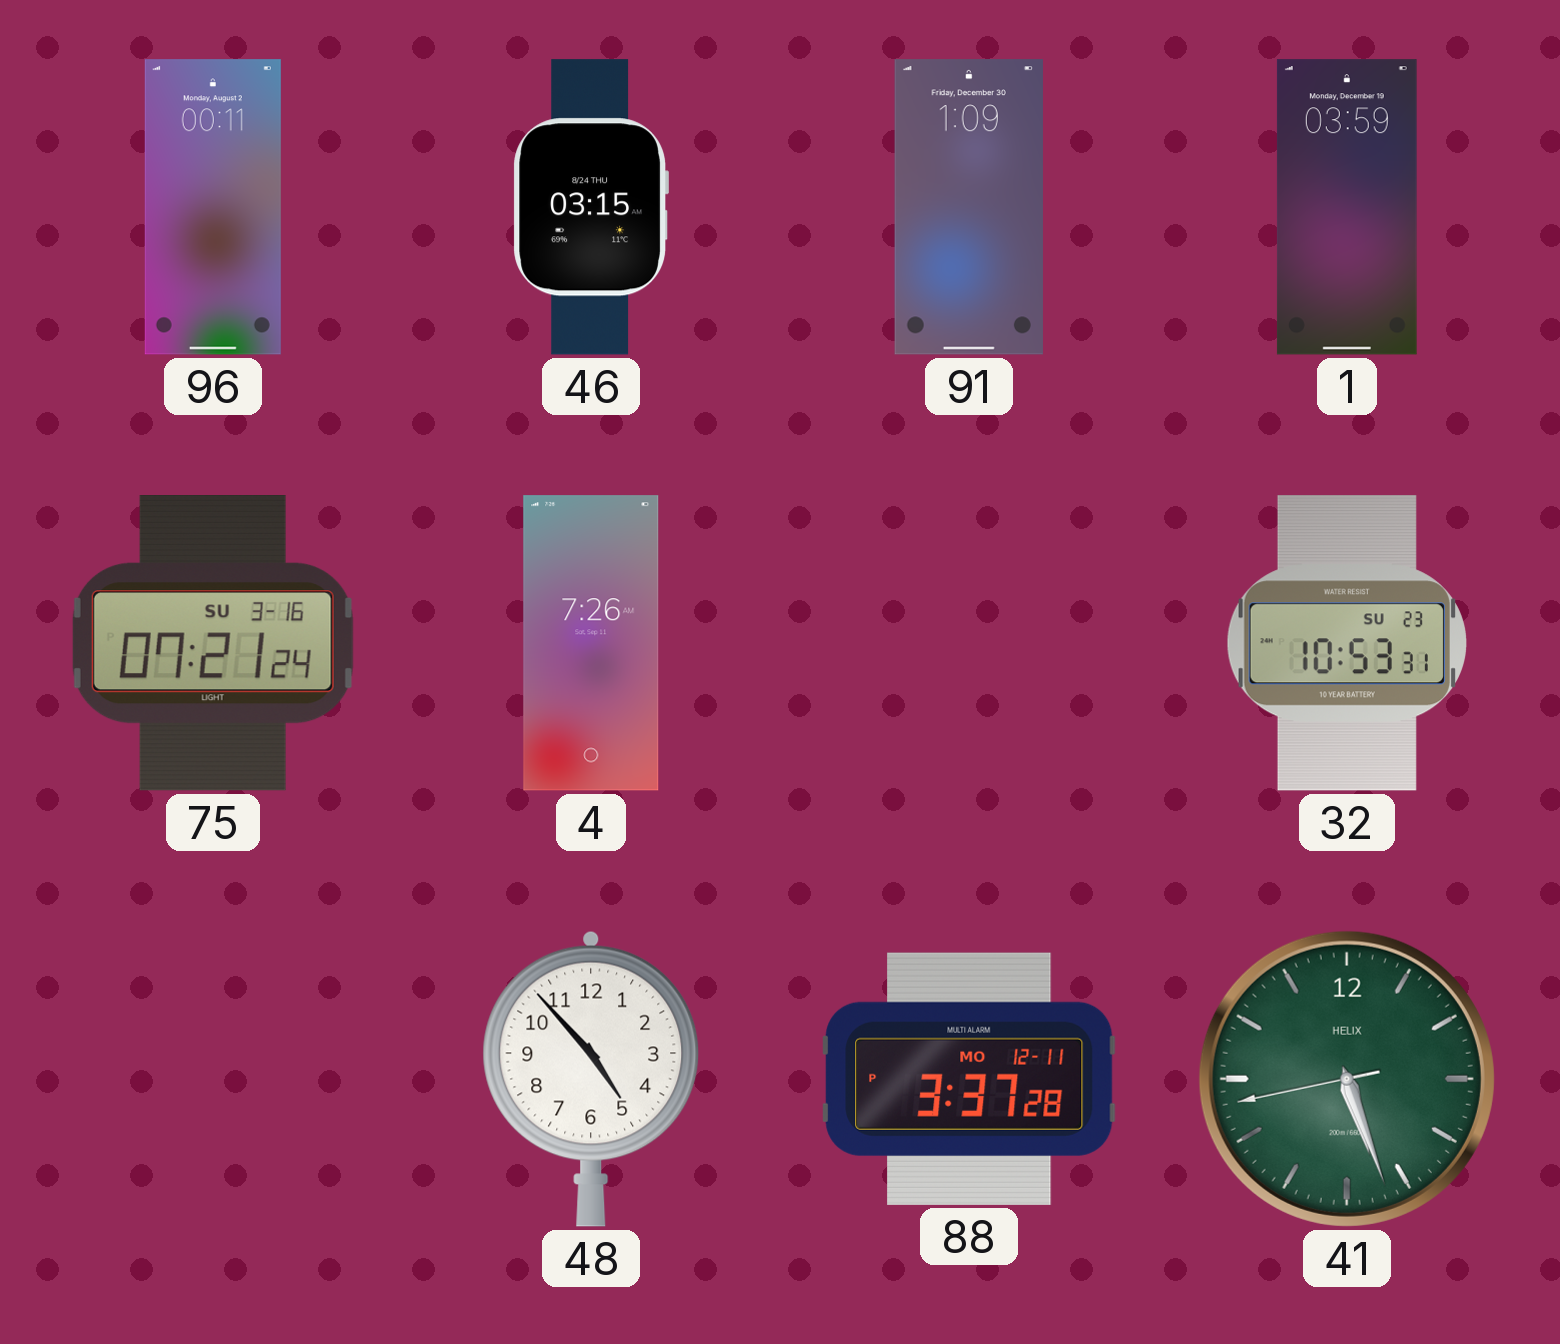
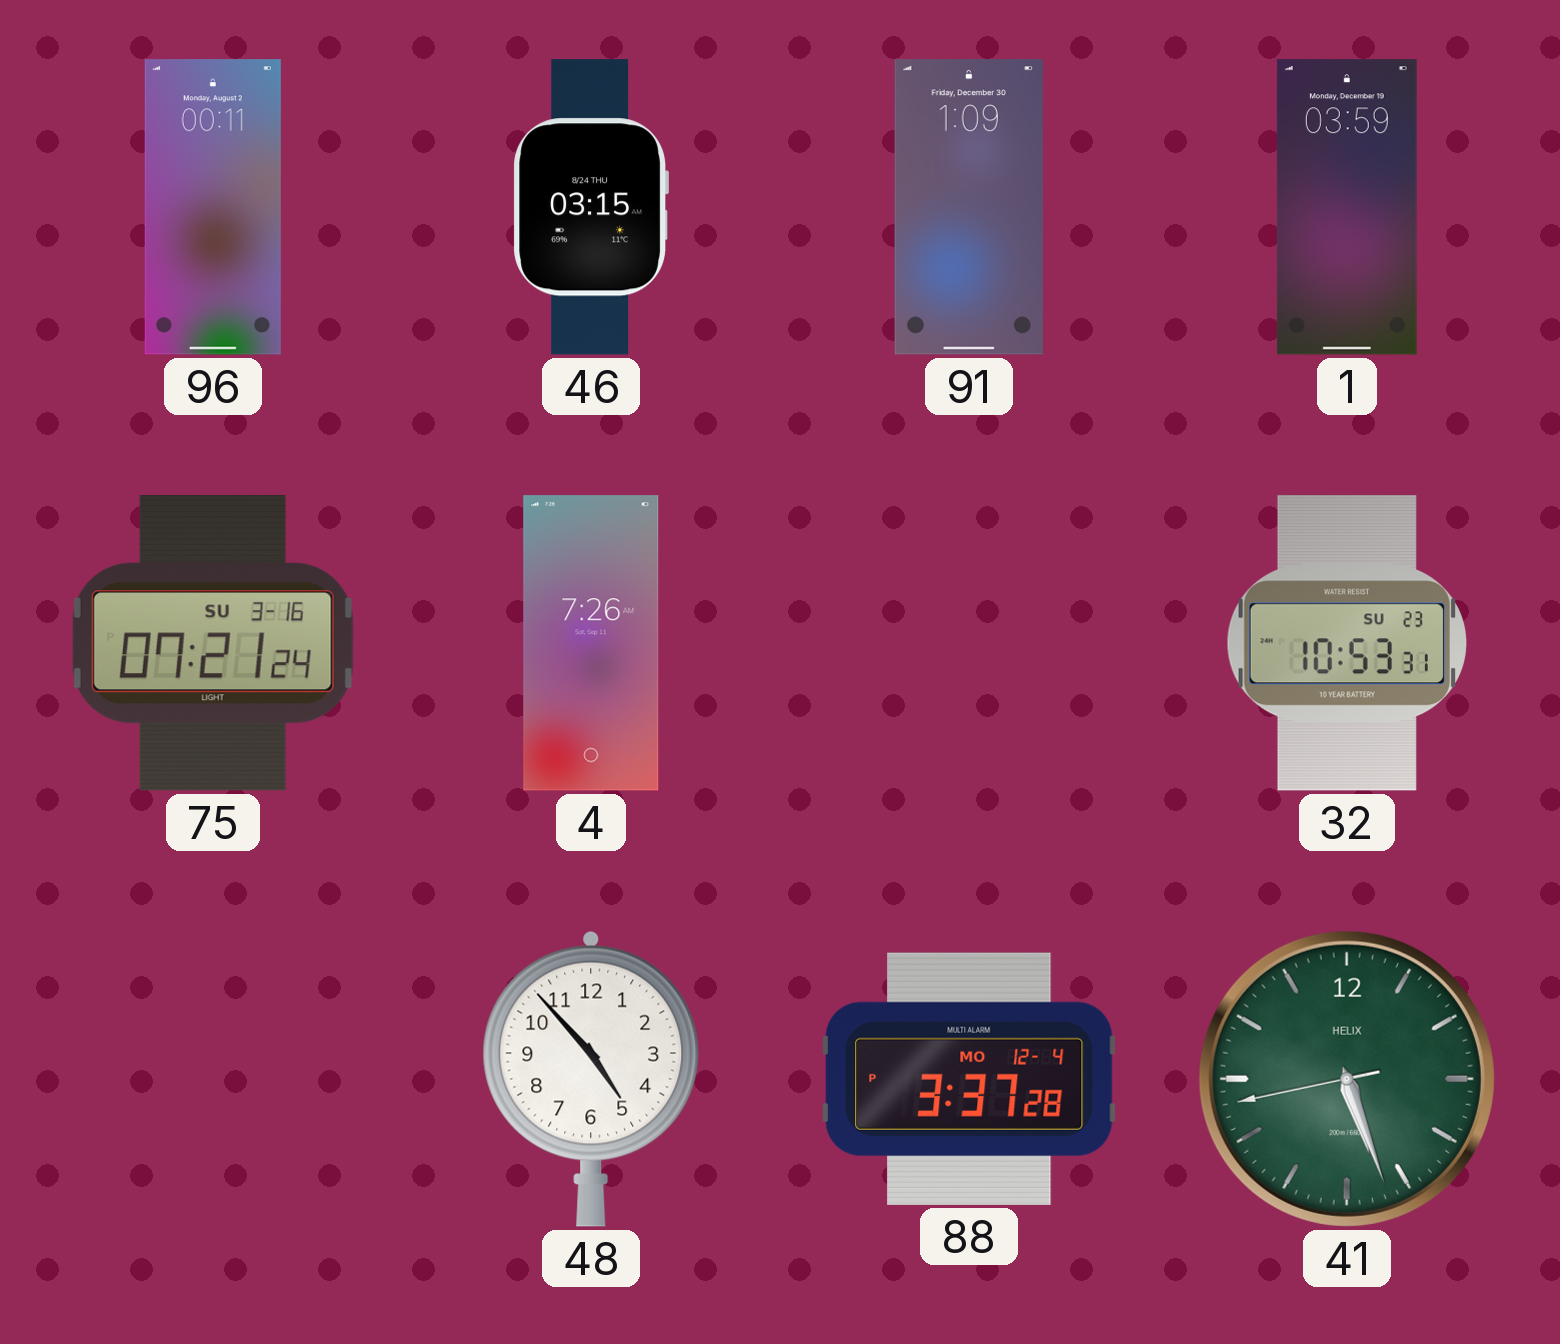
88 date: MO 12-11 -> MO 12-4 (969, 1079)
